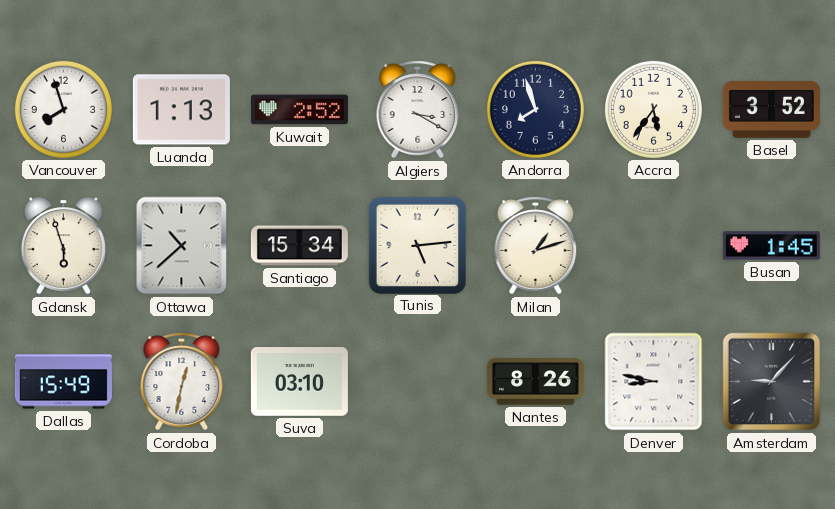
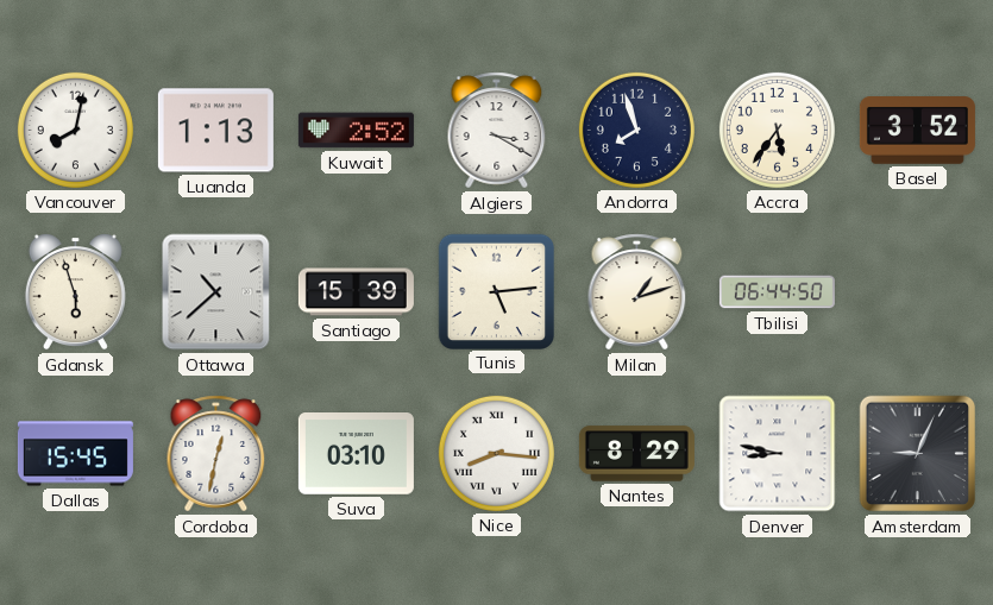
Vancouver: 7:57 -> 8:02 (75, 130)
Santiago: 15:34 -> 15:39 (356, 292)
Tbilisi: none -> 06:44 (777, 292)
Busan: 1:45 -> none (771, 246)
Dallas: 15:49 -> 15:45 (75, 454)
Nice: none -> 8:16 (496, 453)
Nantes: 8:26 -> 8:29 (636, 454)
Amsterdam: 9:07 -> 9:04 (918, 454)
